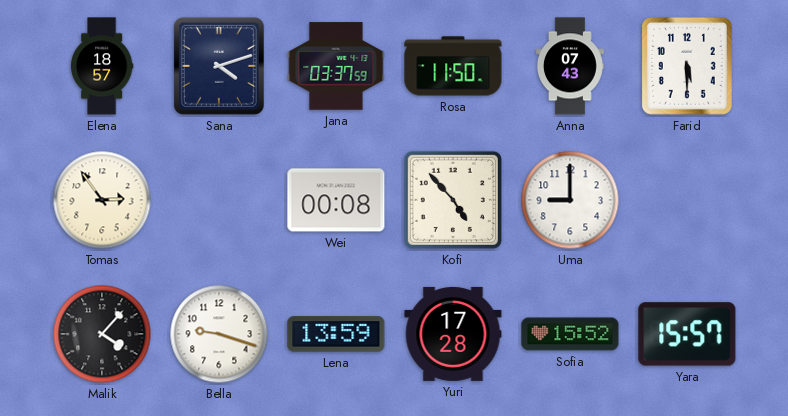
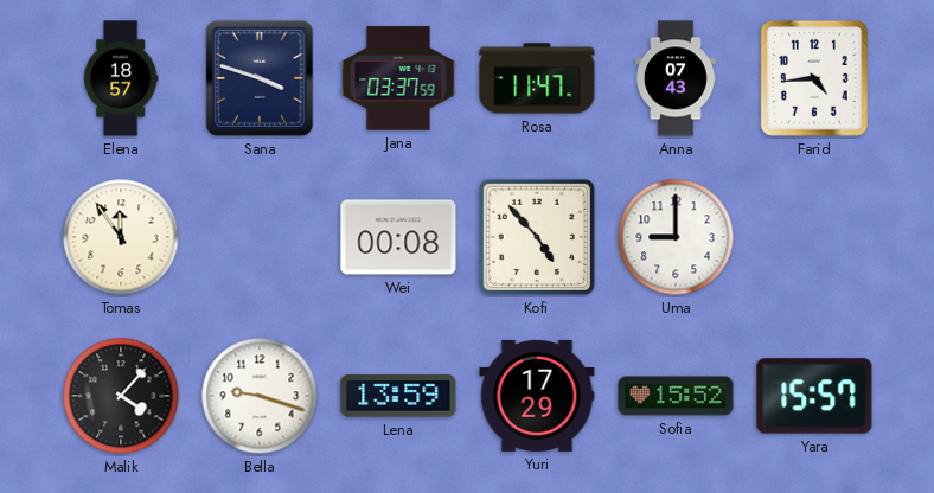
Sana: 4:12 -> 3:48 (260, 78)
Rosa: 11:50 -> 11:47 (537, 78)
Farid: 5:30 -> 4:44 (814, 78)
Tomas: 2:54 -> 11:54 (121, 237)
Yuri: 17:28 -> 17:29 (537, 396)
